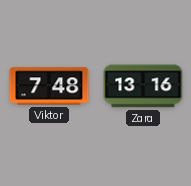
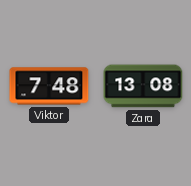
Zara: 13:16 -> 13:08 (143, 86)
